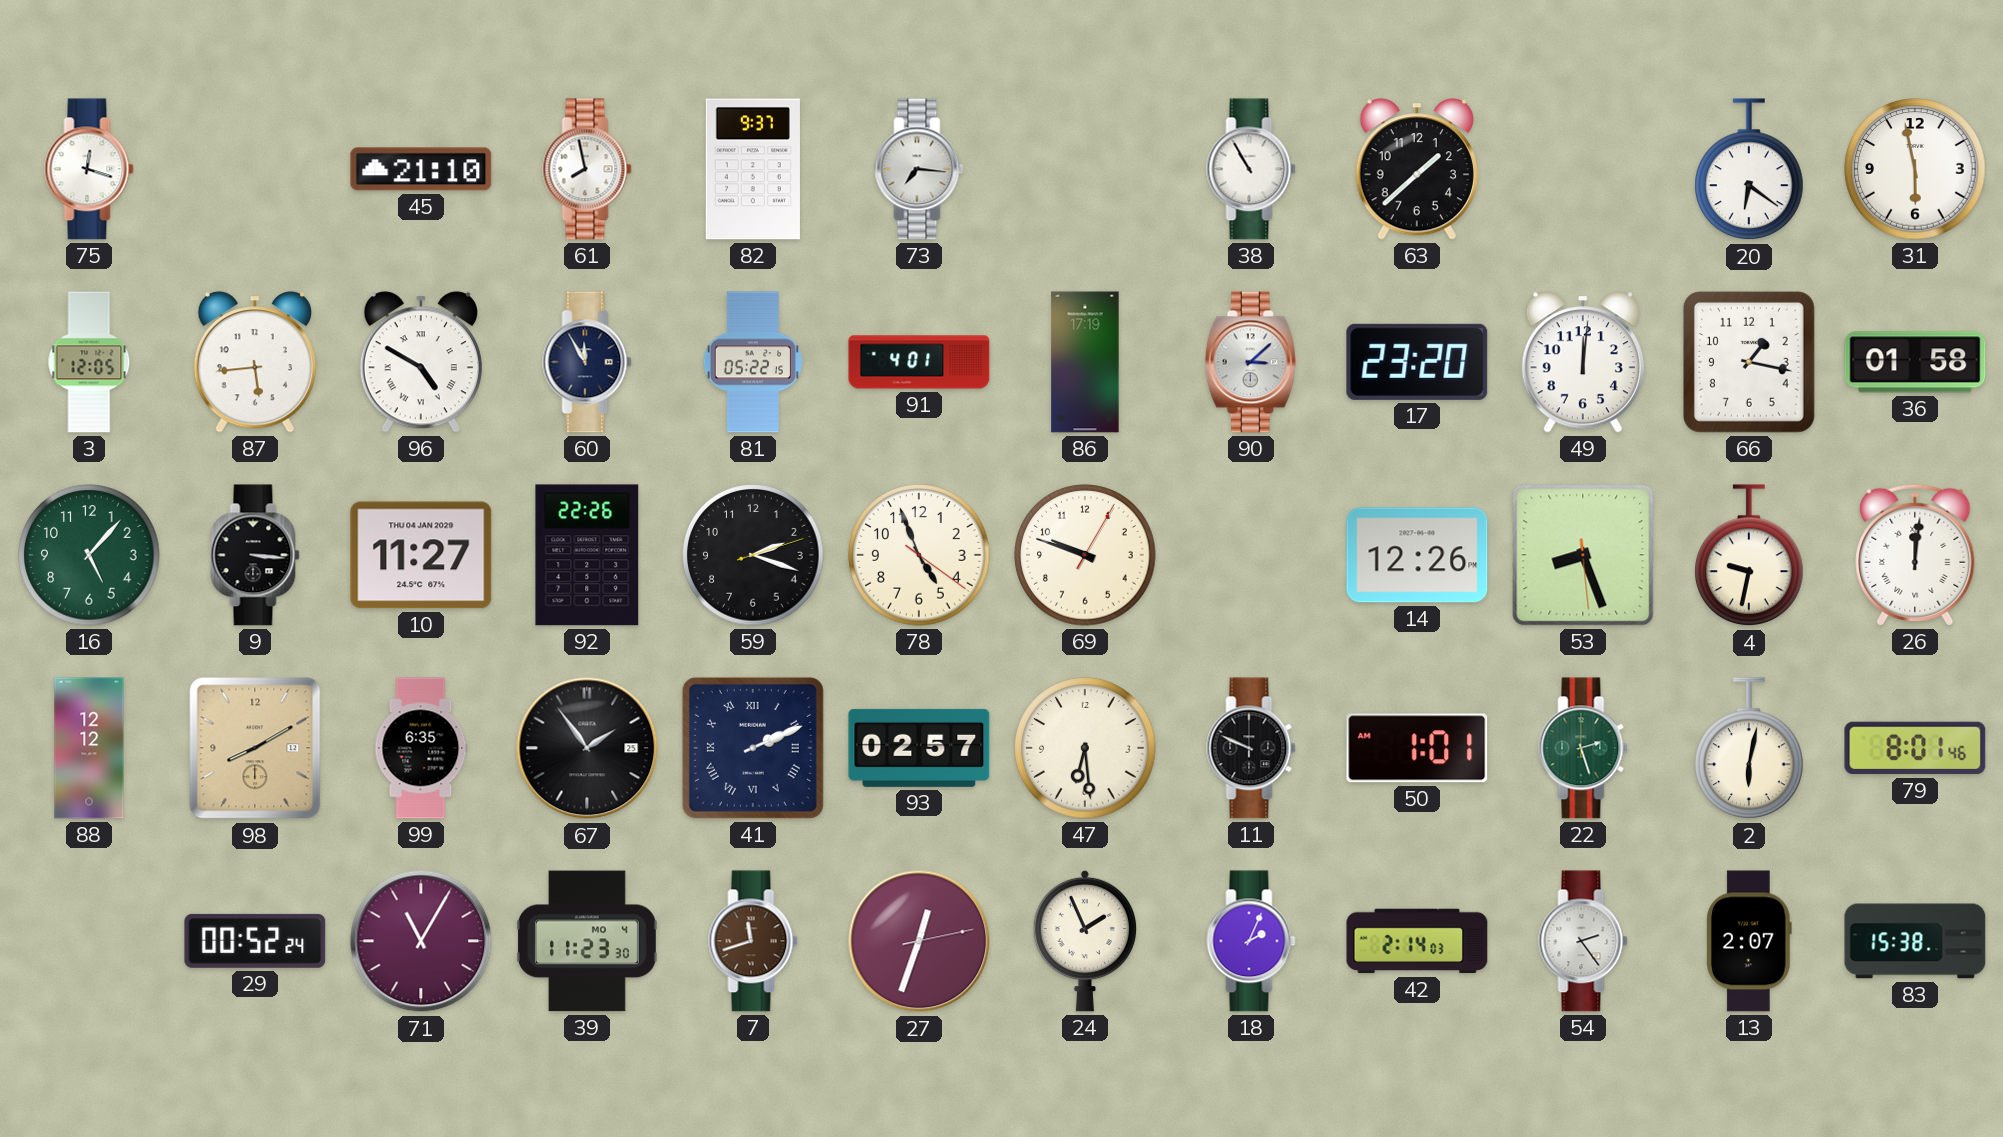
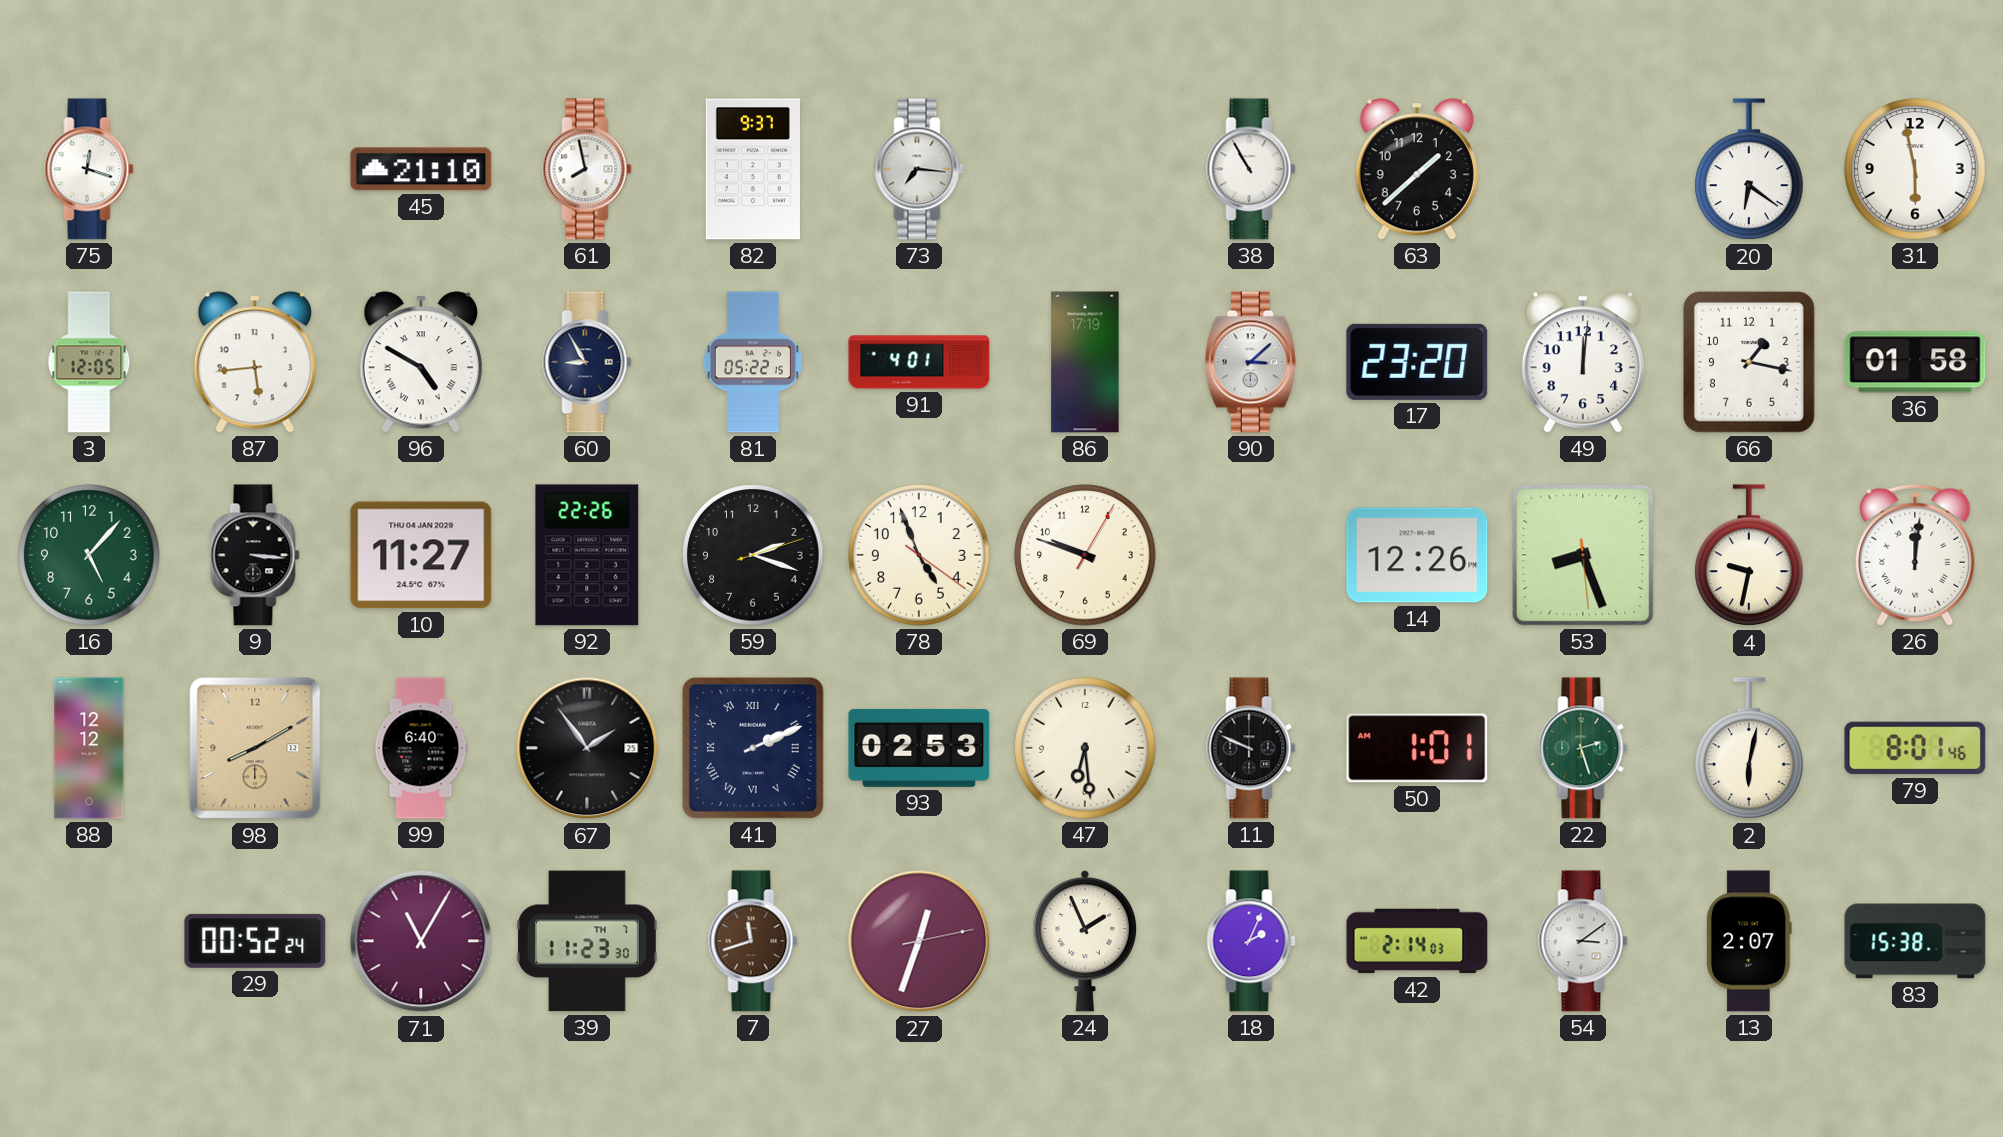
60: 11:55 -> 8:55 (587, 362)
99: 6:35 -> 6:40 (421, 748)
93: 02:57 -> 02:53 (919, 748)
39 date: MO 4 -> TH 7 (587, 941)
54: 2:24 -> 3:09 (1583, 941)
